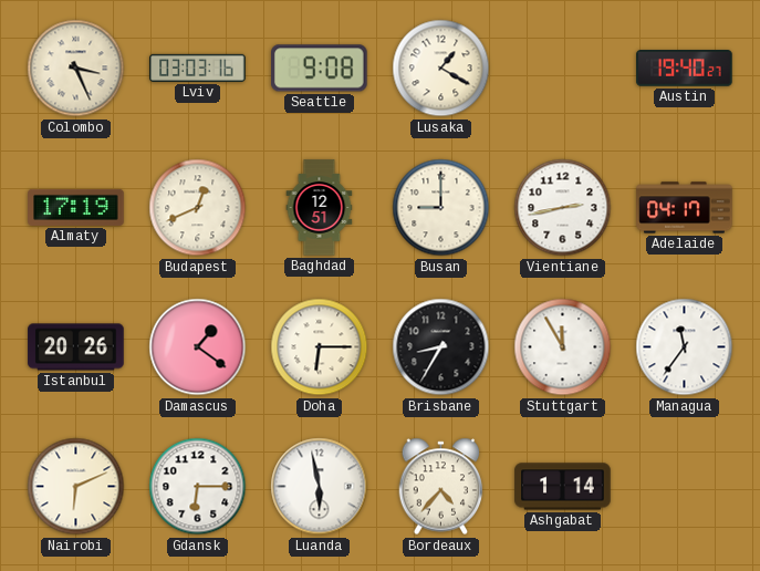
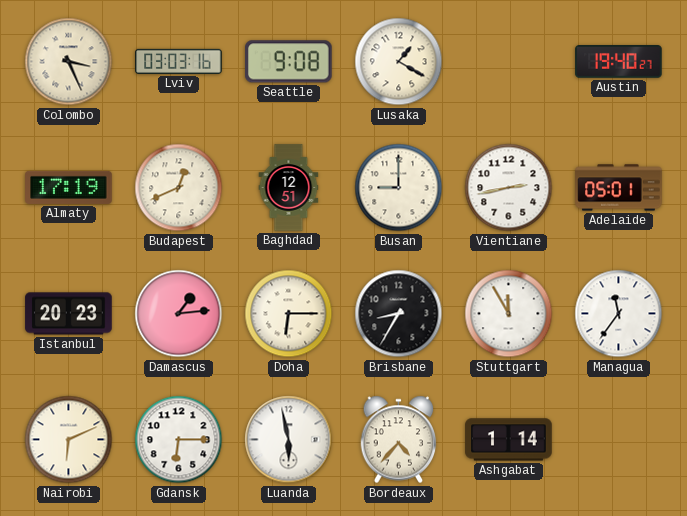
Adelaide: 04:17 -> 05:01 (619, 188)
Istanbul: 20:26 -> 20:23 (69, 314)
Damascus: 1:21 -> 1:14 (179, 314)
